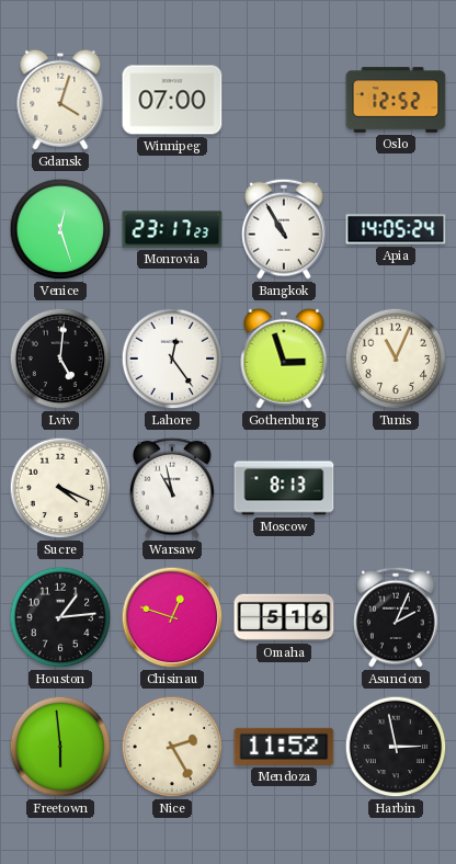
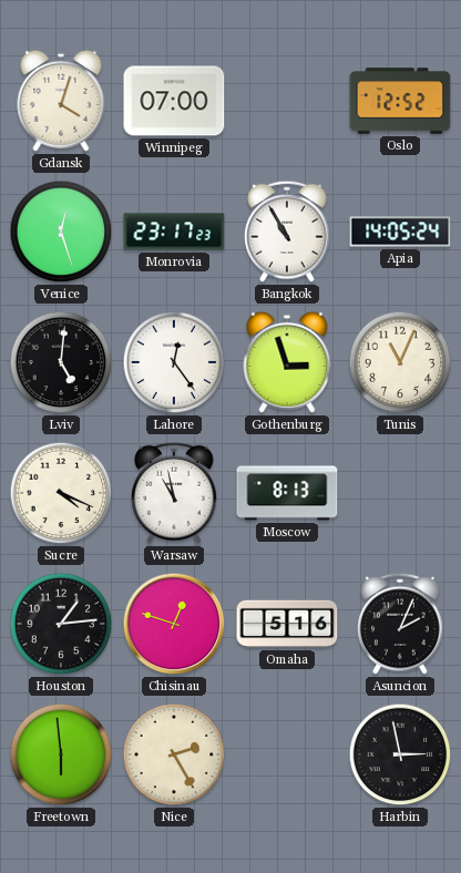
Mendoza: 11:52 -> none (284, 747)
